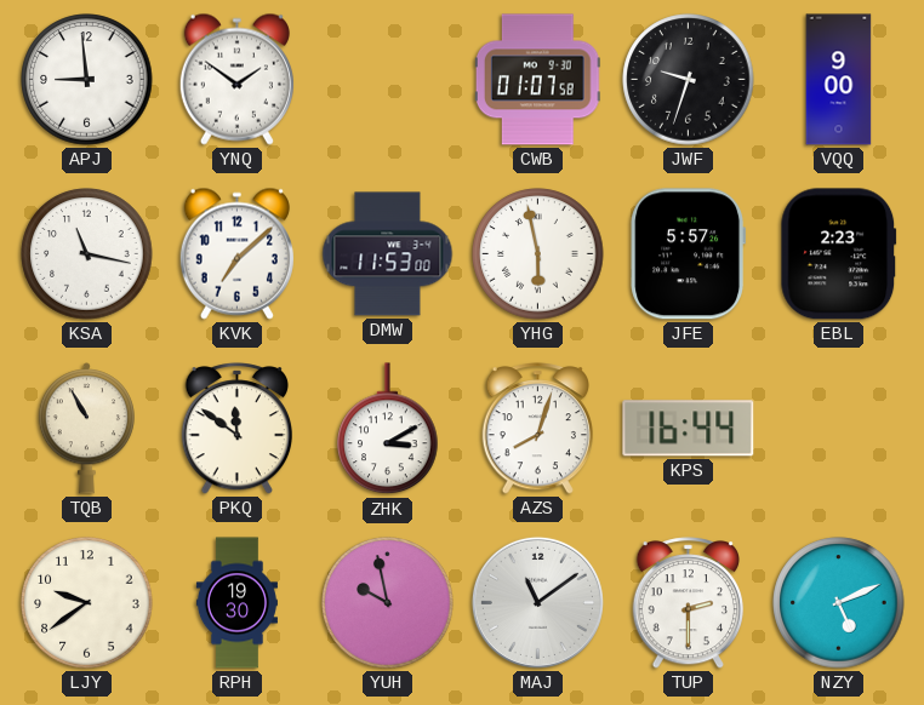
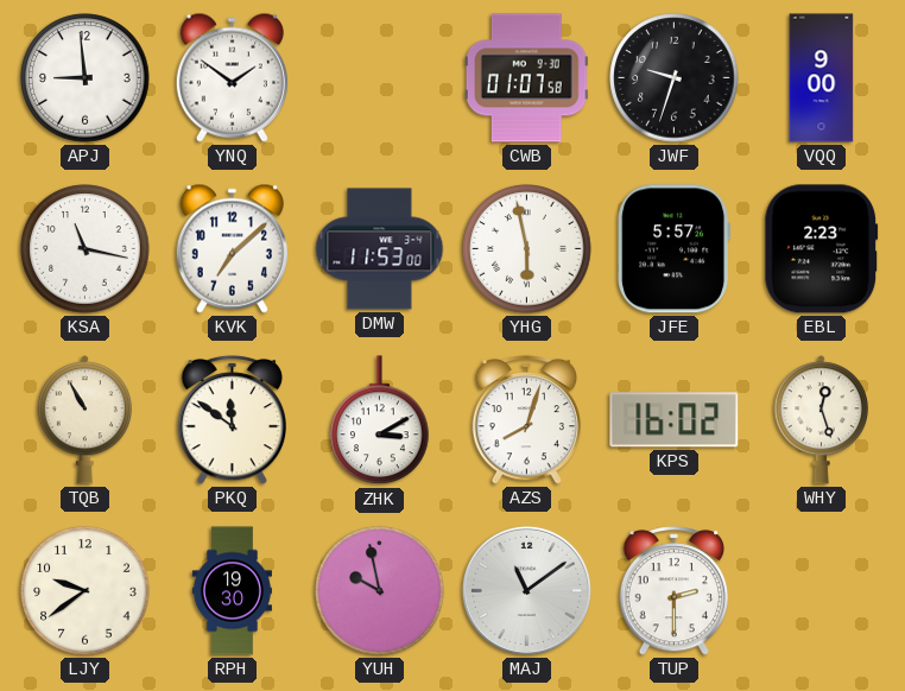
KPS: 16:44 -> 16:02 (675, 420)
WHY: none -> 12:27 (821, 420)
NZY: 5:11 -> none (839, 603)
